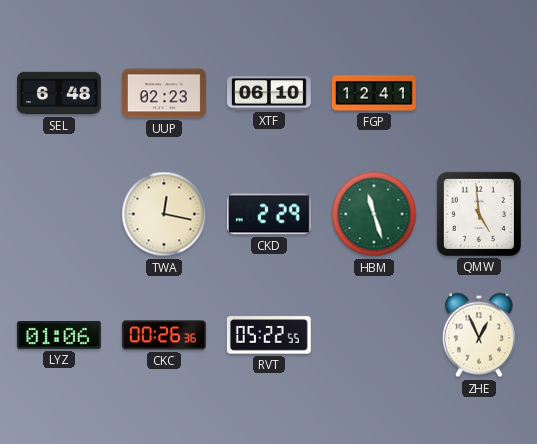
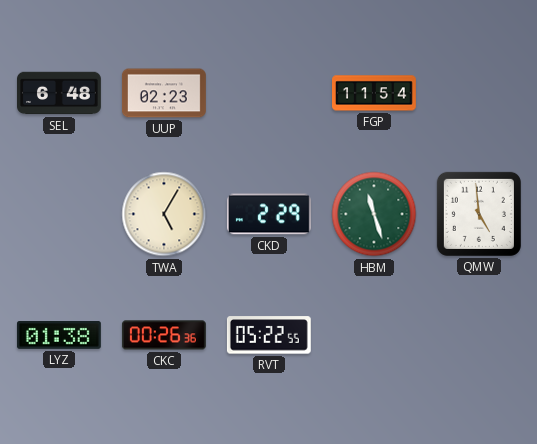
XTF: 06:10 -> none (270, 93)
FGP: 12:41 -> 11:54 (375, 93)
TWA: 12:17 -> 5:05 (164, 214)
LYZ: 01:06 -> 01:38 (59, 336)
ZHE: 12:56 -> none (479, 335)
